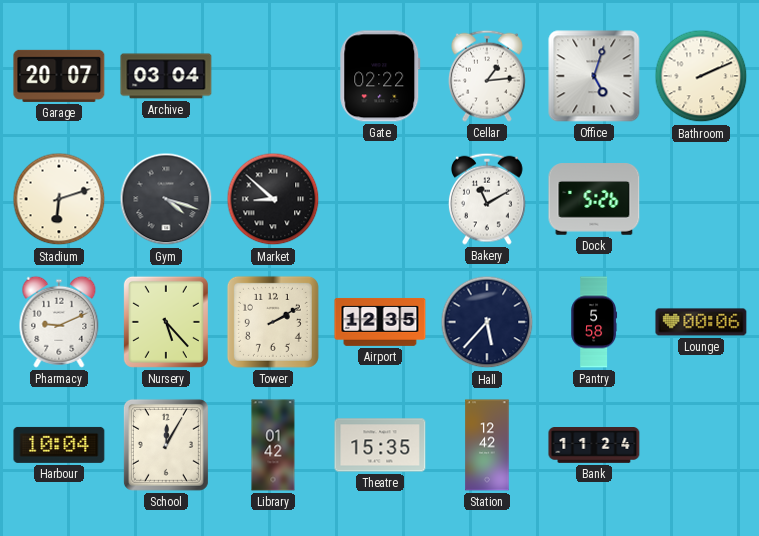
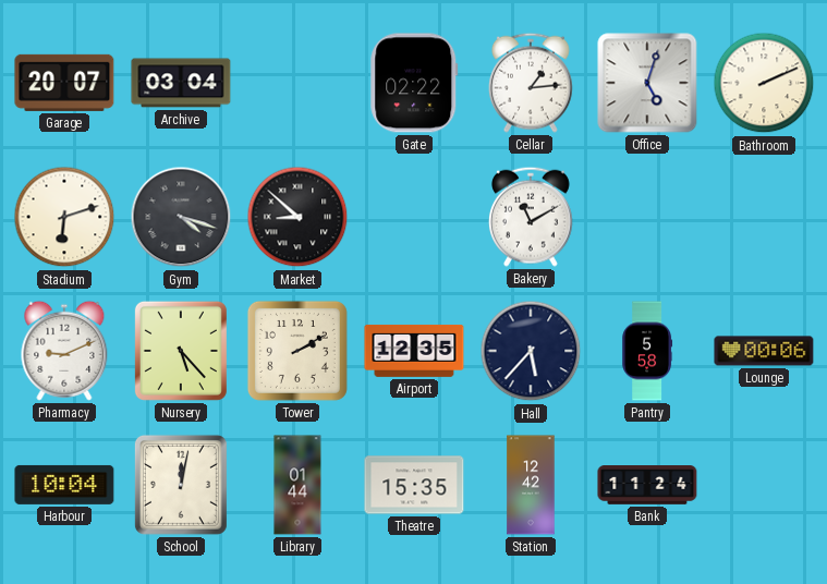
Dock: 5:26 -> none (594, 199)
School: 12:05 -> 12:02 (181, 485)
Library: 01:42 -> 01:44 (297, 485)
